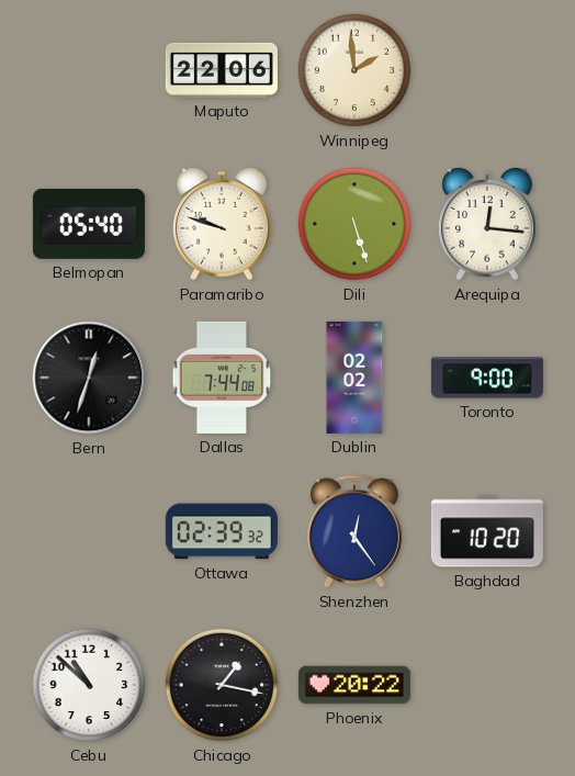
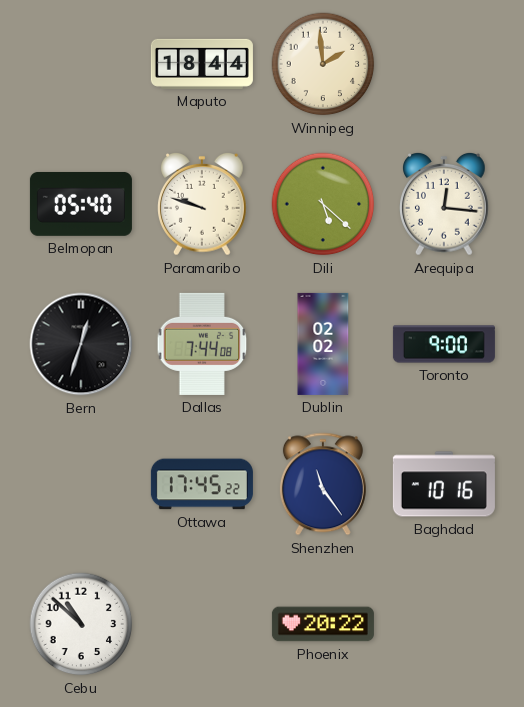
Maputo: 22:06 -> 18:44 (202, 64)
Dili: 5:27 -> 5:22 (323, 204)
Ottawa: 02:39 -> 17:45 (202, 484)
Shenzhen: 12:24 -> 11:24 (323, 484)
Baghdad: 10:20 -> 10:16 (444, 484)
Chicago: 1:17 -> none (222, 685)
